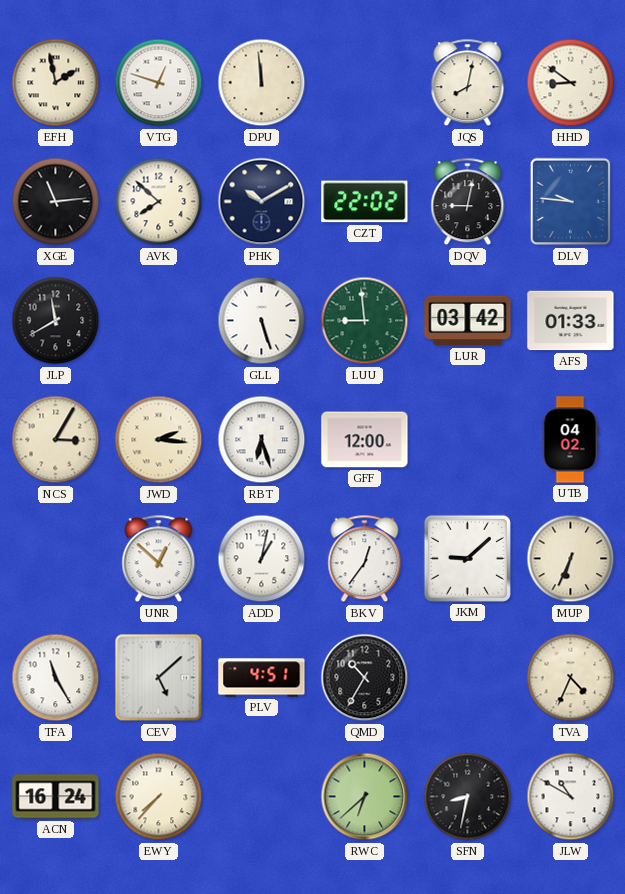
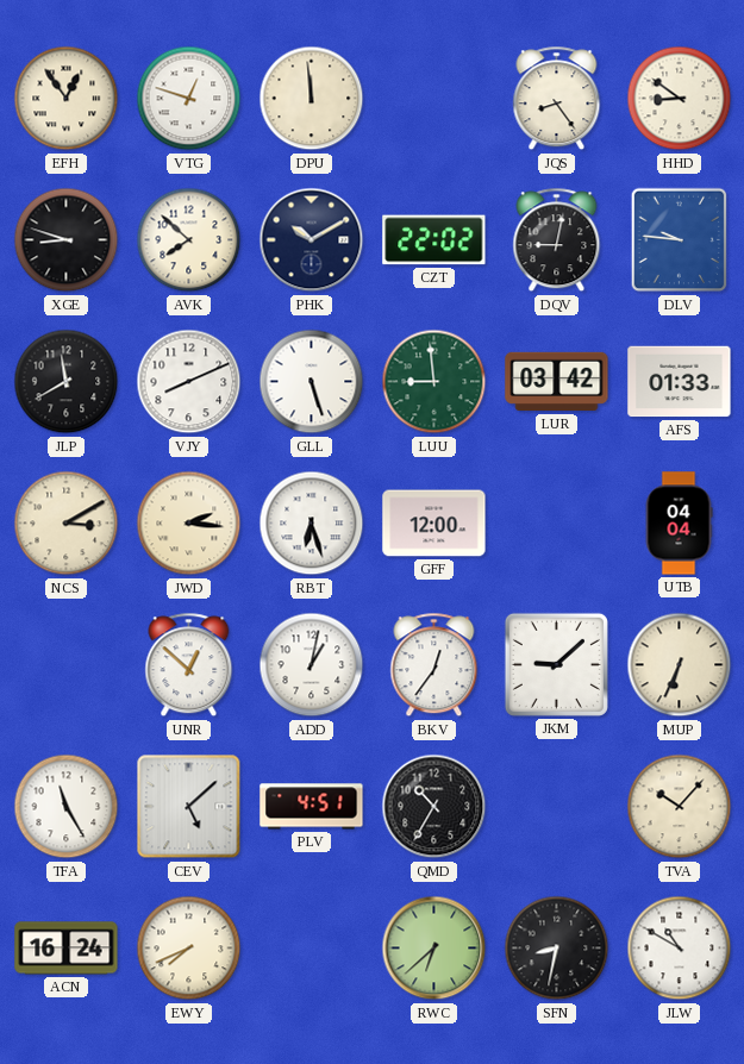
EFH: 1:58 -> 12:54 (67, 99)
JQS: 8:02 -> 8:24 (557, 99)
XGE: 11:14 -> 8:48 (67, 240)
VJY: none -> 8:11 (189, 382)
NCS: 3:05 -> 3:10 (67, 524)
UTB: 04:02 -> 04:04 (679, 524)
TVA: 4:34 -> 10:07 (680, 807)
EWY: 7:37 -> 7:41 (189, 949)
